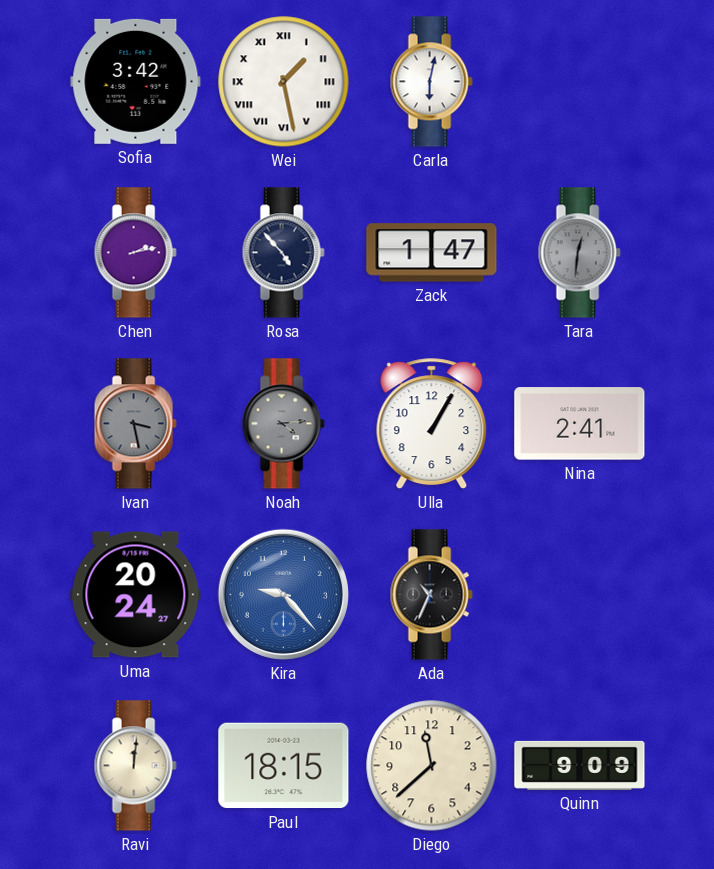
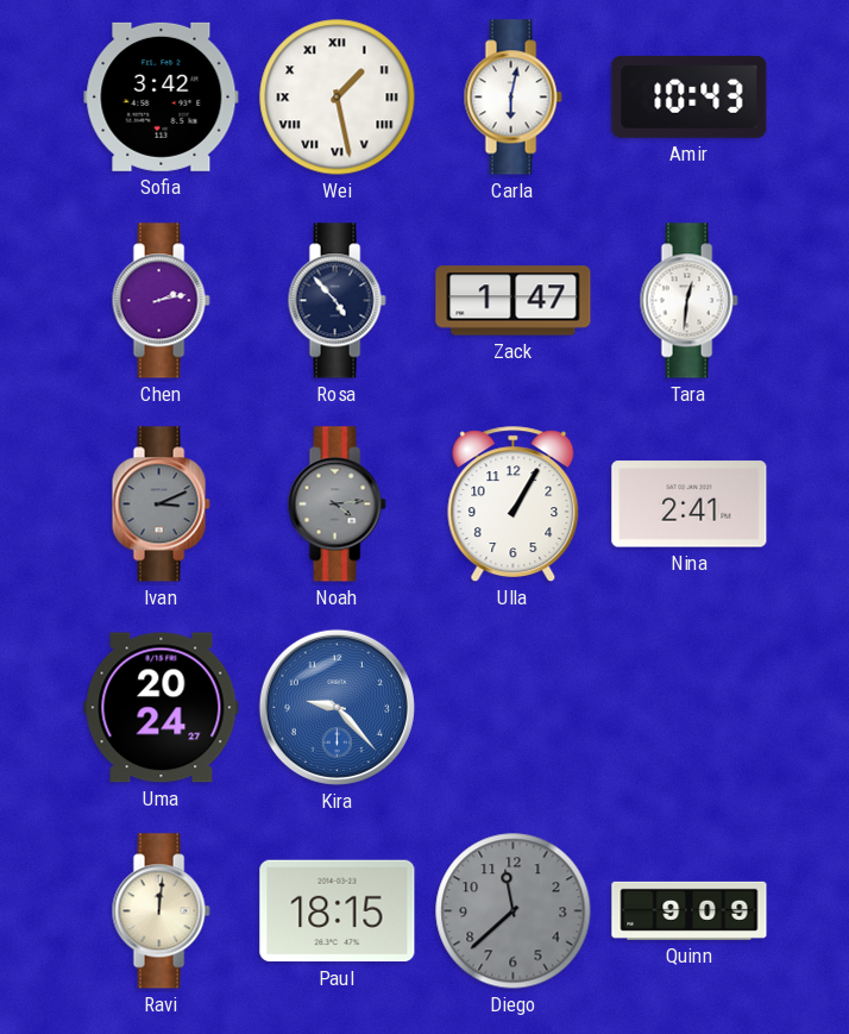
Amir: none -> 10:43 (690, 96)
Tara dial: grey -> white (688, 301)
Ivan: 3:28 -> 3:11 (161, 505)
Ada: 10:34 -> none (431, 595)
Diego dial: cream -> grey (514, 911)
